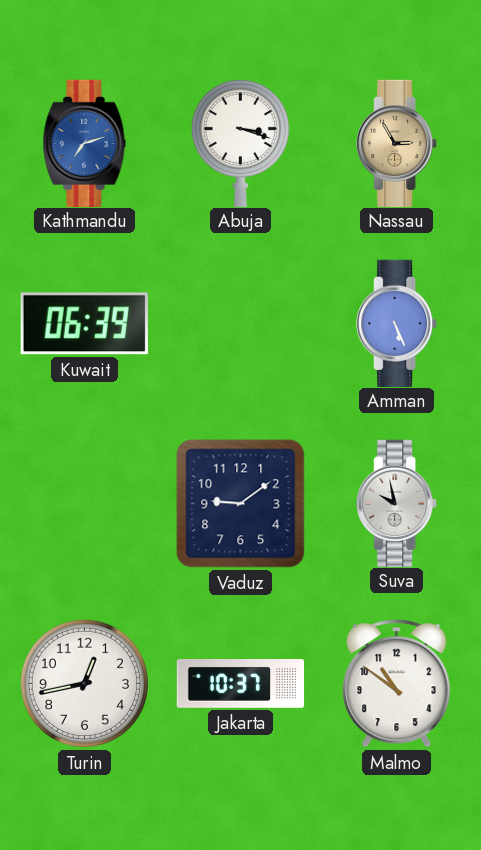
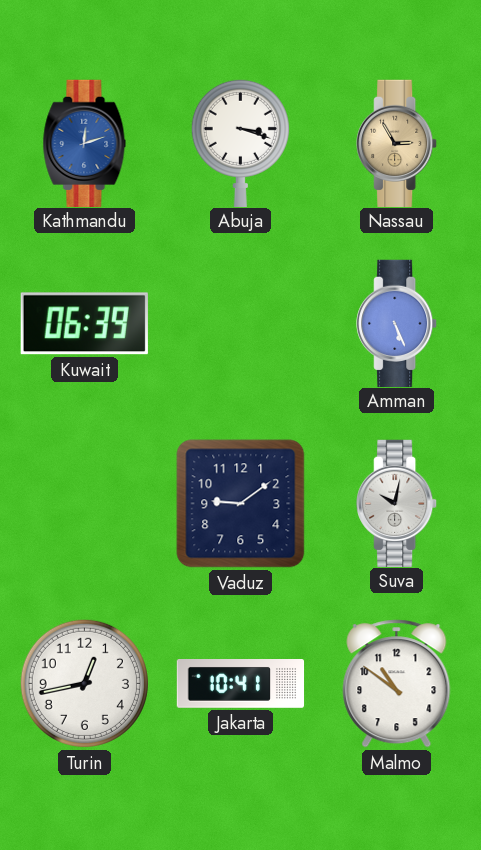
Kathmandu: 7:12 -> 12:12 (85, 143)
Suva: 9:58 -> 10:02 (397, 503)
Jakarta: 10:37 -> 10:41 (241, 684)
